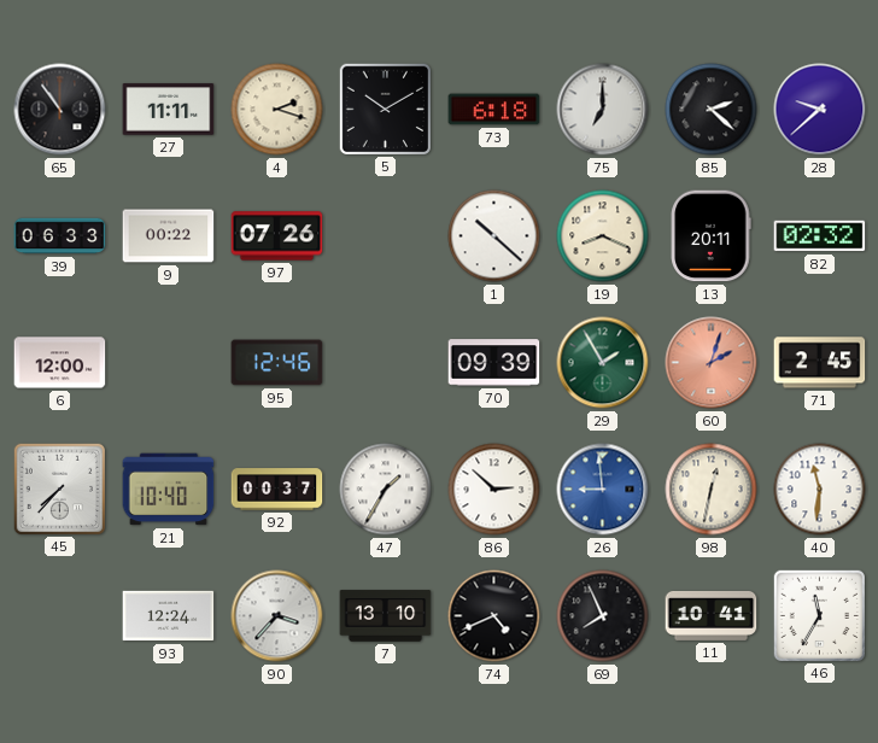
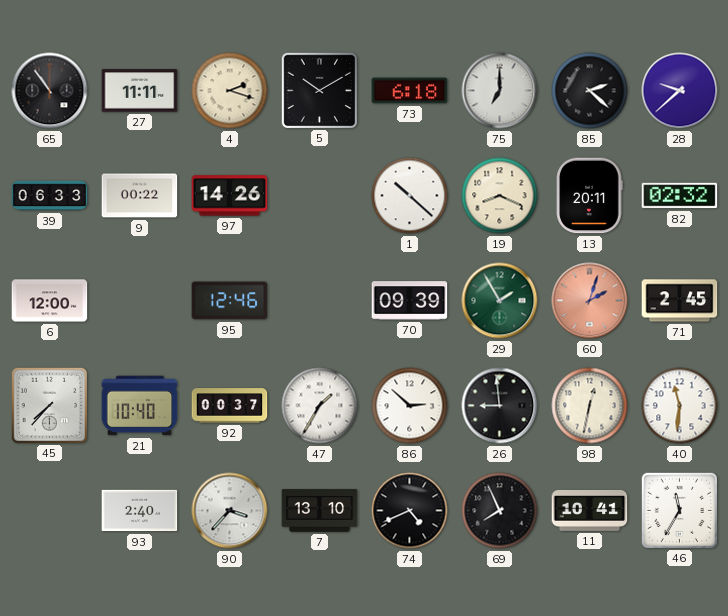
97: 07:26 -> 14:26 (230, 196)
26 dial: blue -> black (500, 406)
93: 12:24 -> 2:40 (140, 511)
